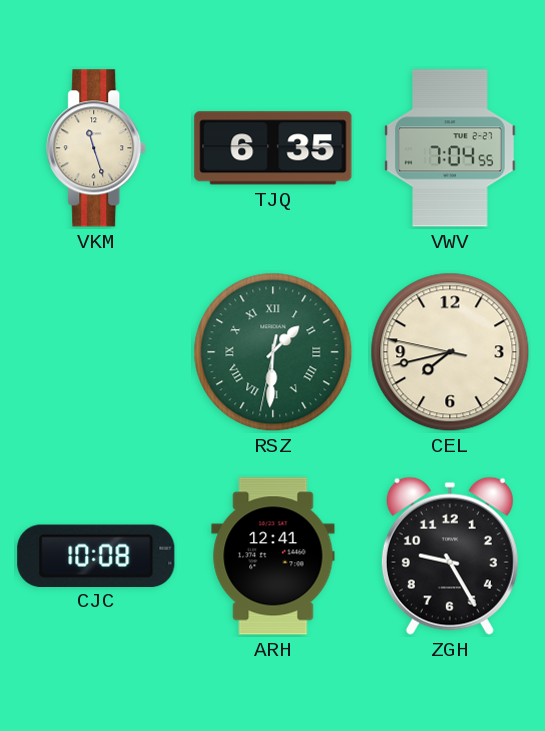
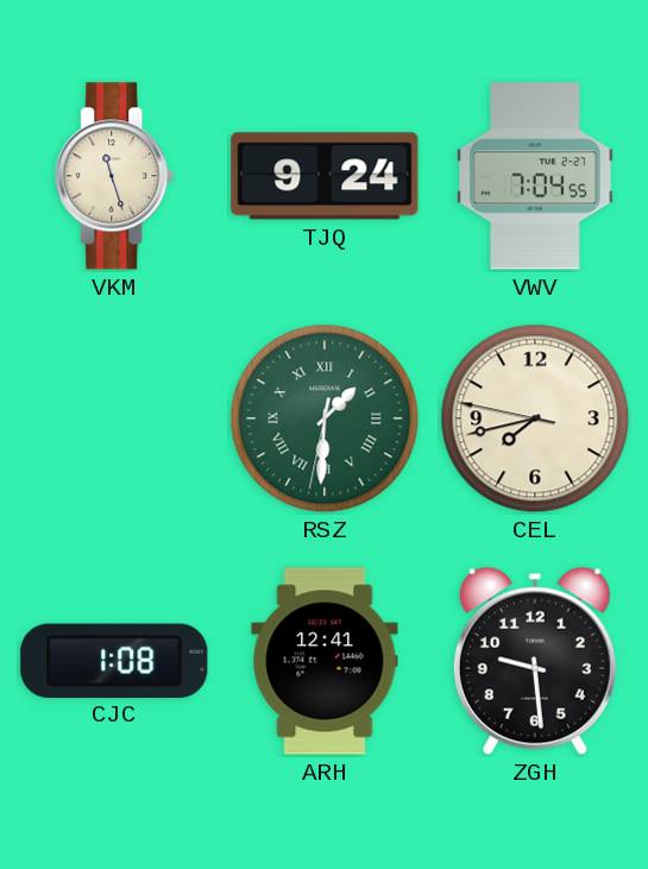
TJQ: 6:35 -> 9:24 (325, 176)
CJC: 10:08 -> 1:08 (114, 660)
ZGH: 9:25 -> 9:29 (535, 661)
